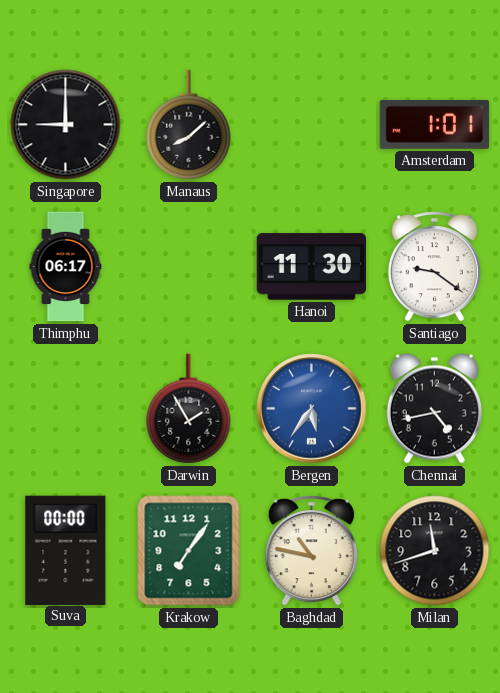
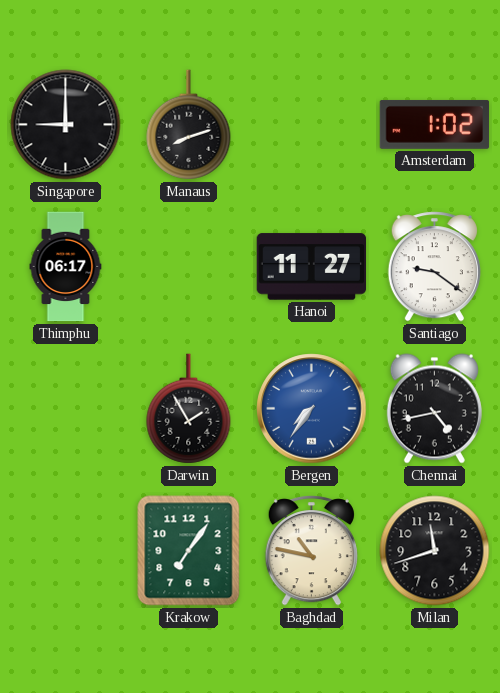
Manaus: 8:08 -> 8:12 (189, 125)
Amsterdam: 1:01 -> 1:02 (435, 124)
Hanoi: 11:30 -> 11:27 (312, 267)
Bergen: 5:36 -> 7:36 (312, 409)
Suva: 00:00 -> none (66, 550)
